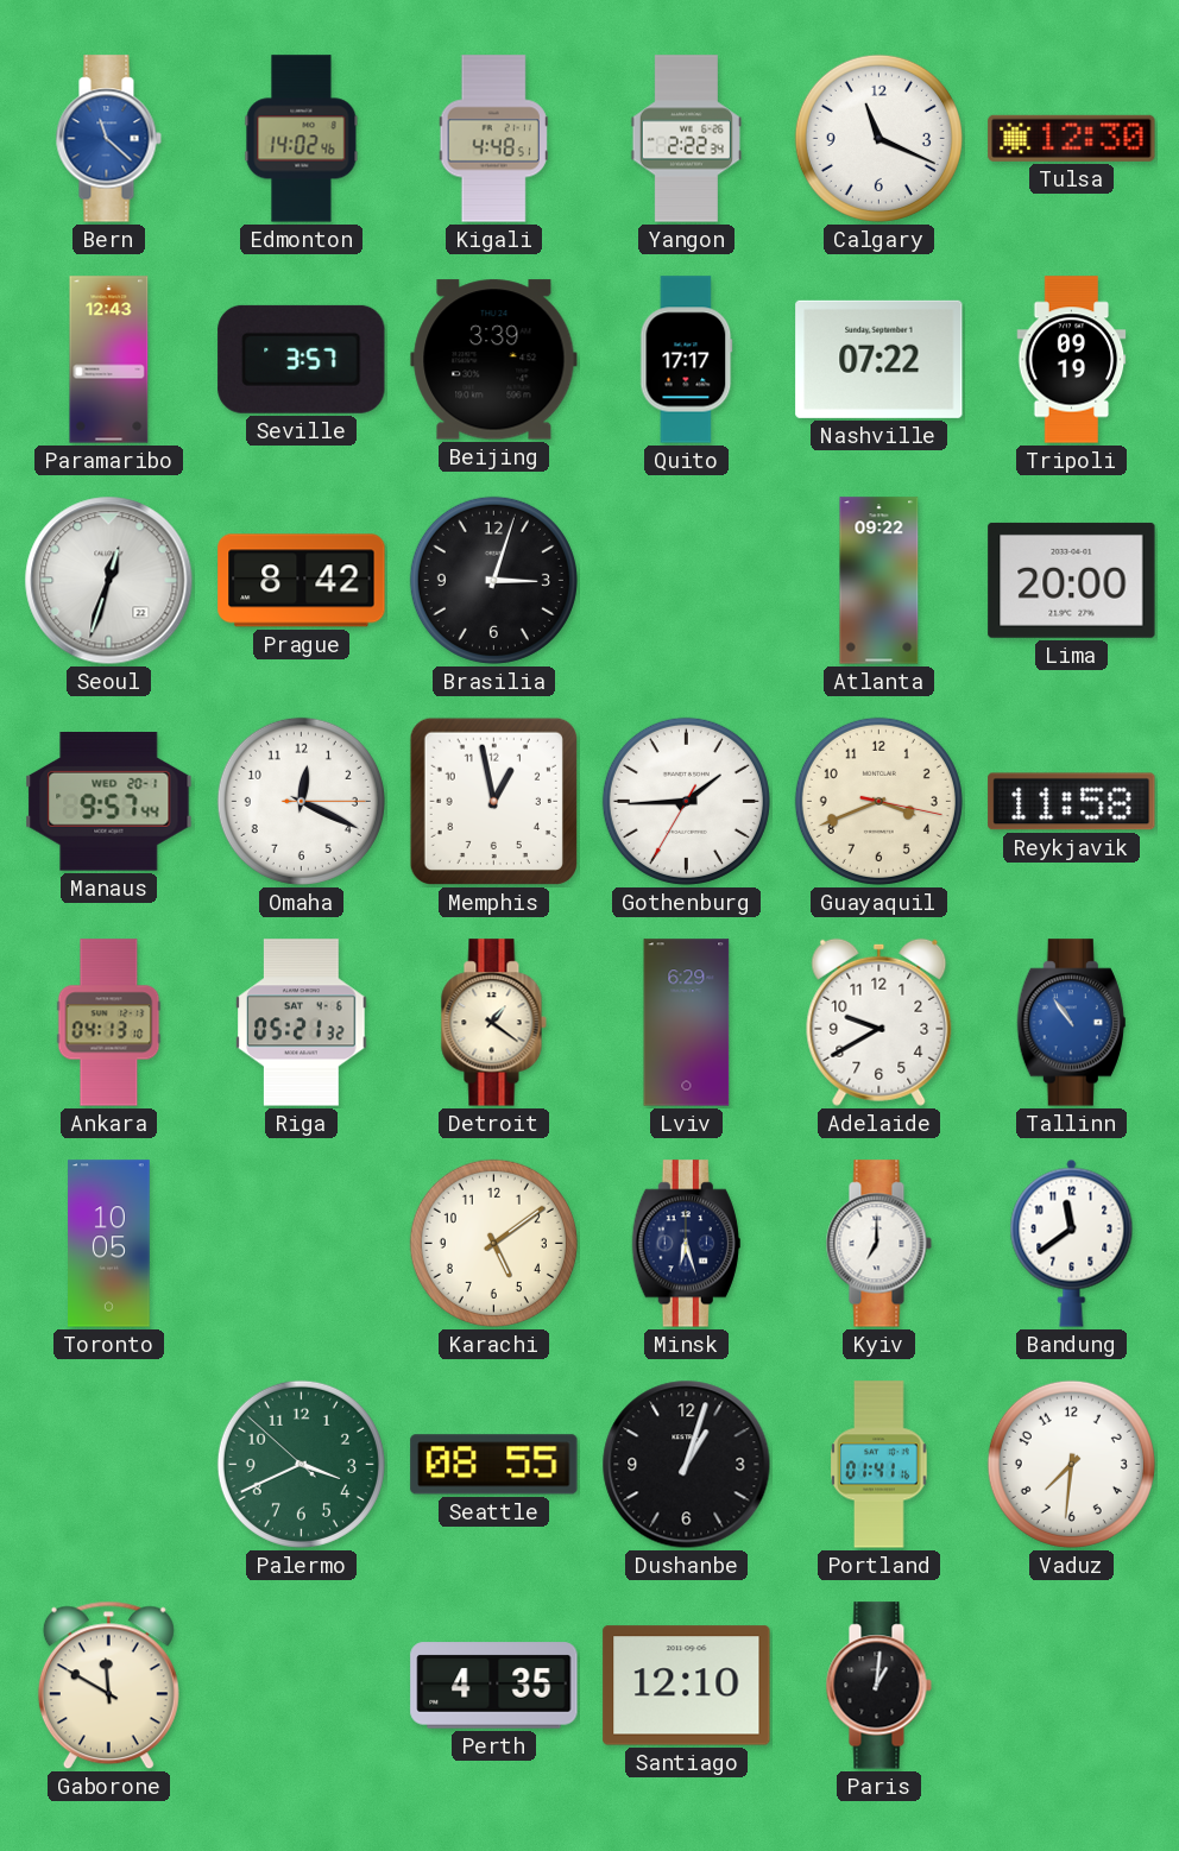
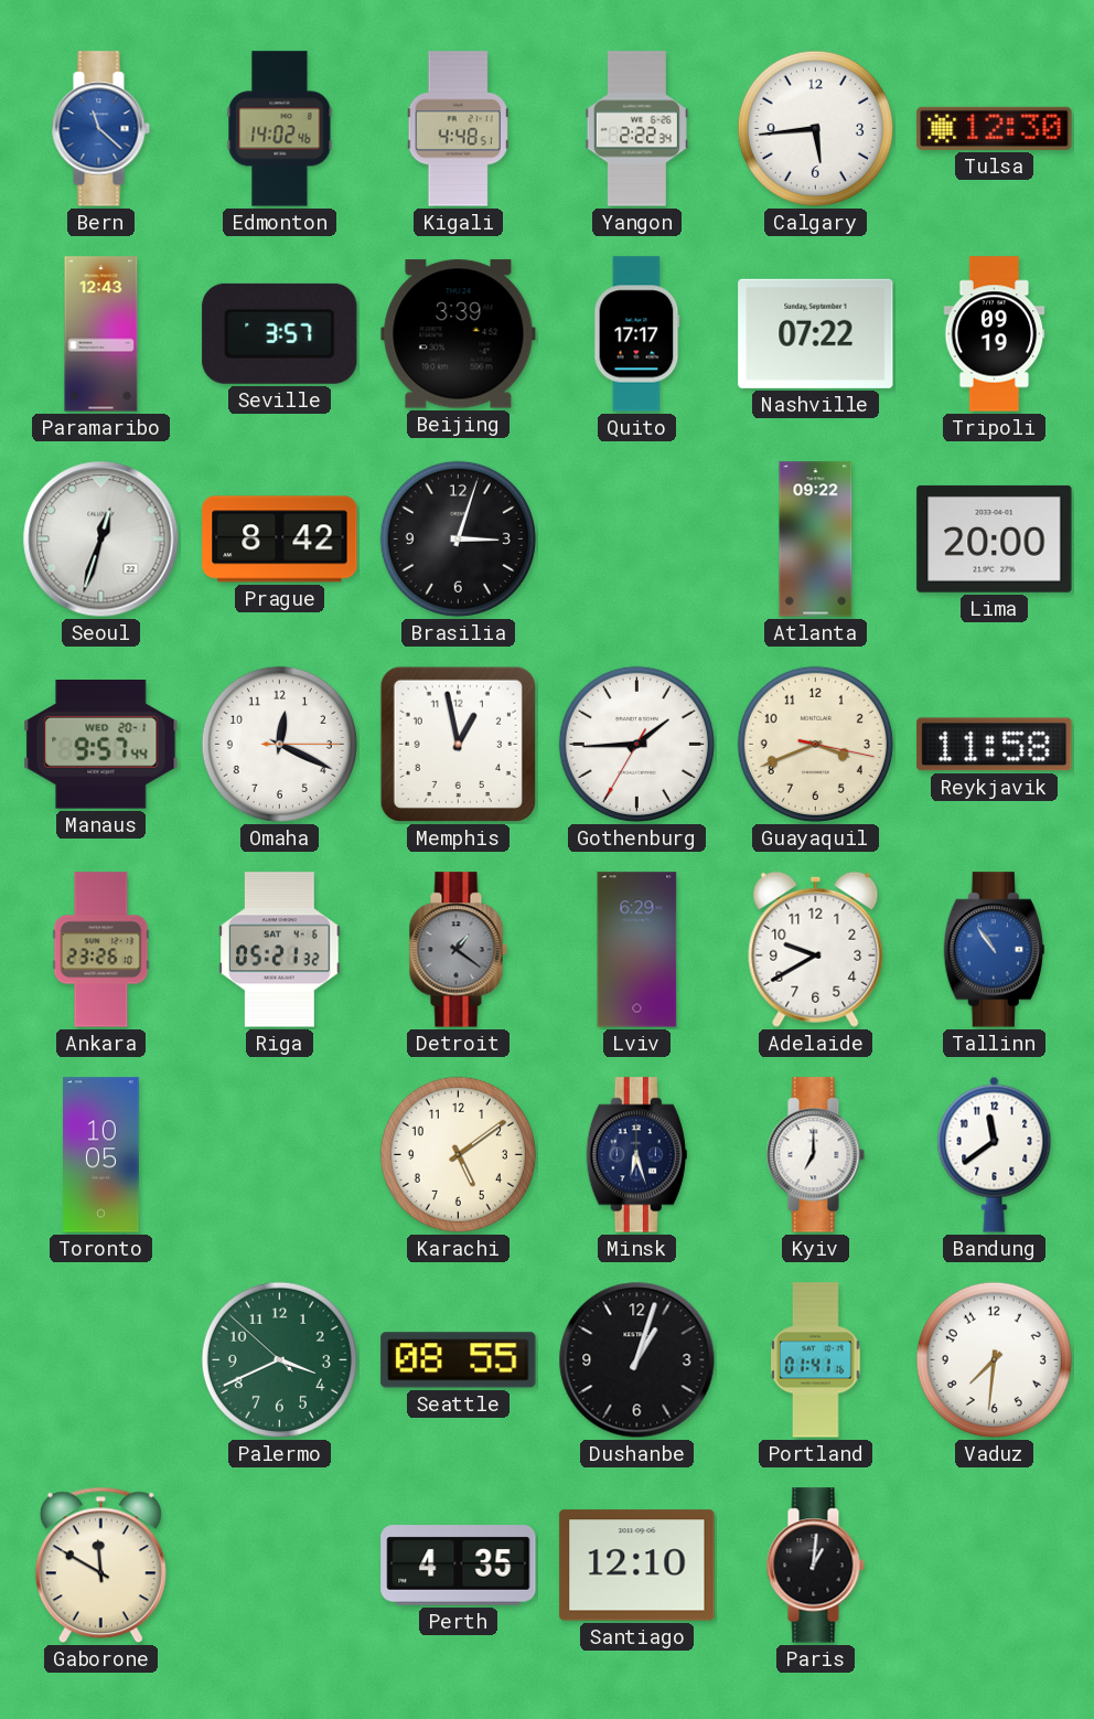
Calgary: 11:19 -> 5:44 (815, 128)
Ankara: 04:13 -> 23:26 (101, 950)
Detroit dial: cream -> grey (458, 950)
